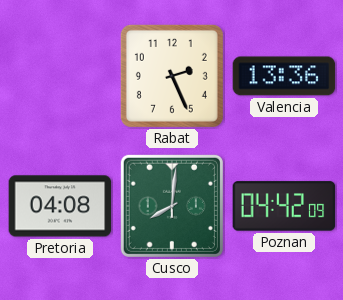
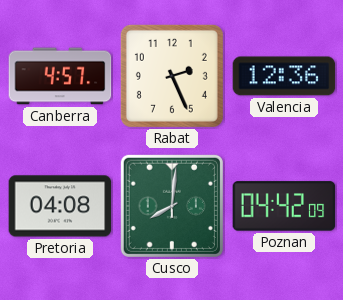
Canberra: none -> 4:57 (60, 76)
Valencia: 13:36 -> 12:36 (284, 76)
